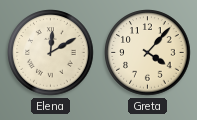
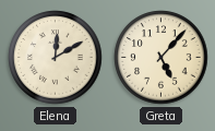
Greta: 4:07 -> 5:07 (162, 58)
